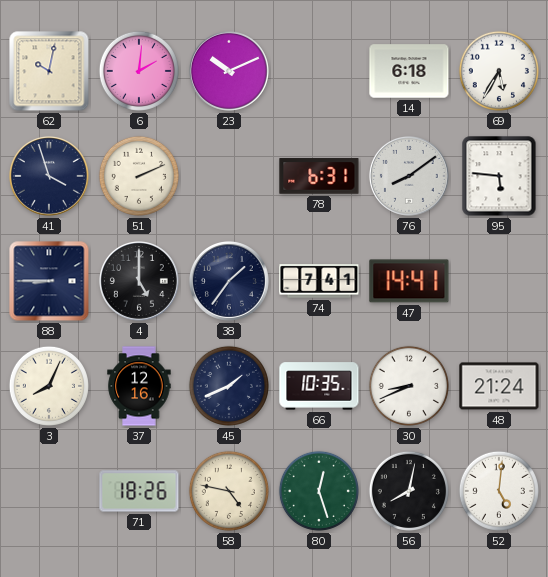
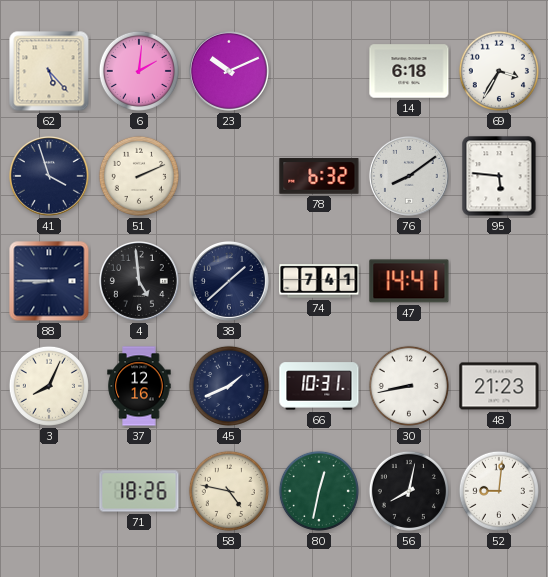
62: 10:02 -> 5:23 (49, 71)
69: 5:35 -> 3:35 (499, 71)
78: 6:31 -> 6:32 (319, 176)
4: 5:00 -> 4:59 (139, 281)
38: 1:36 -> 1:38 (229, 281)
66: 10:35 -> 10:31 (319, 386)
30: 8:41 -> 8:43 (409, 386)
48: 21:24 -> 21:23 (499, 386)
80: 12:27 -> 12:32 (319, 491)
52: 5:01 -> 9:01 (499, 491)
